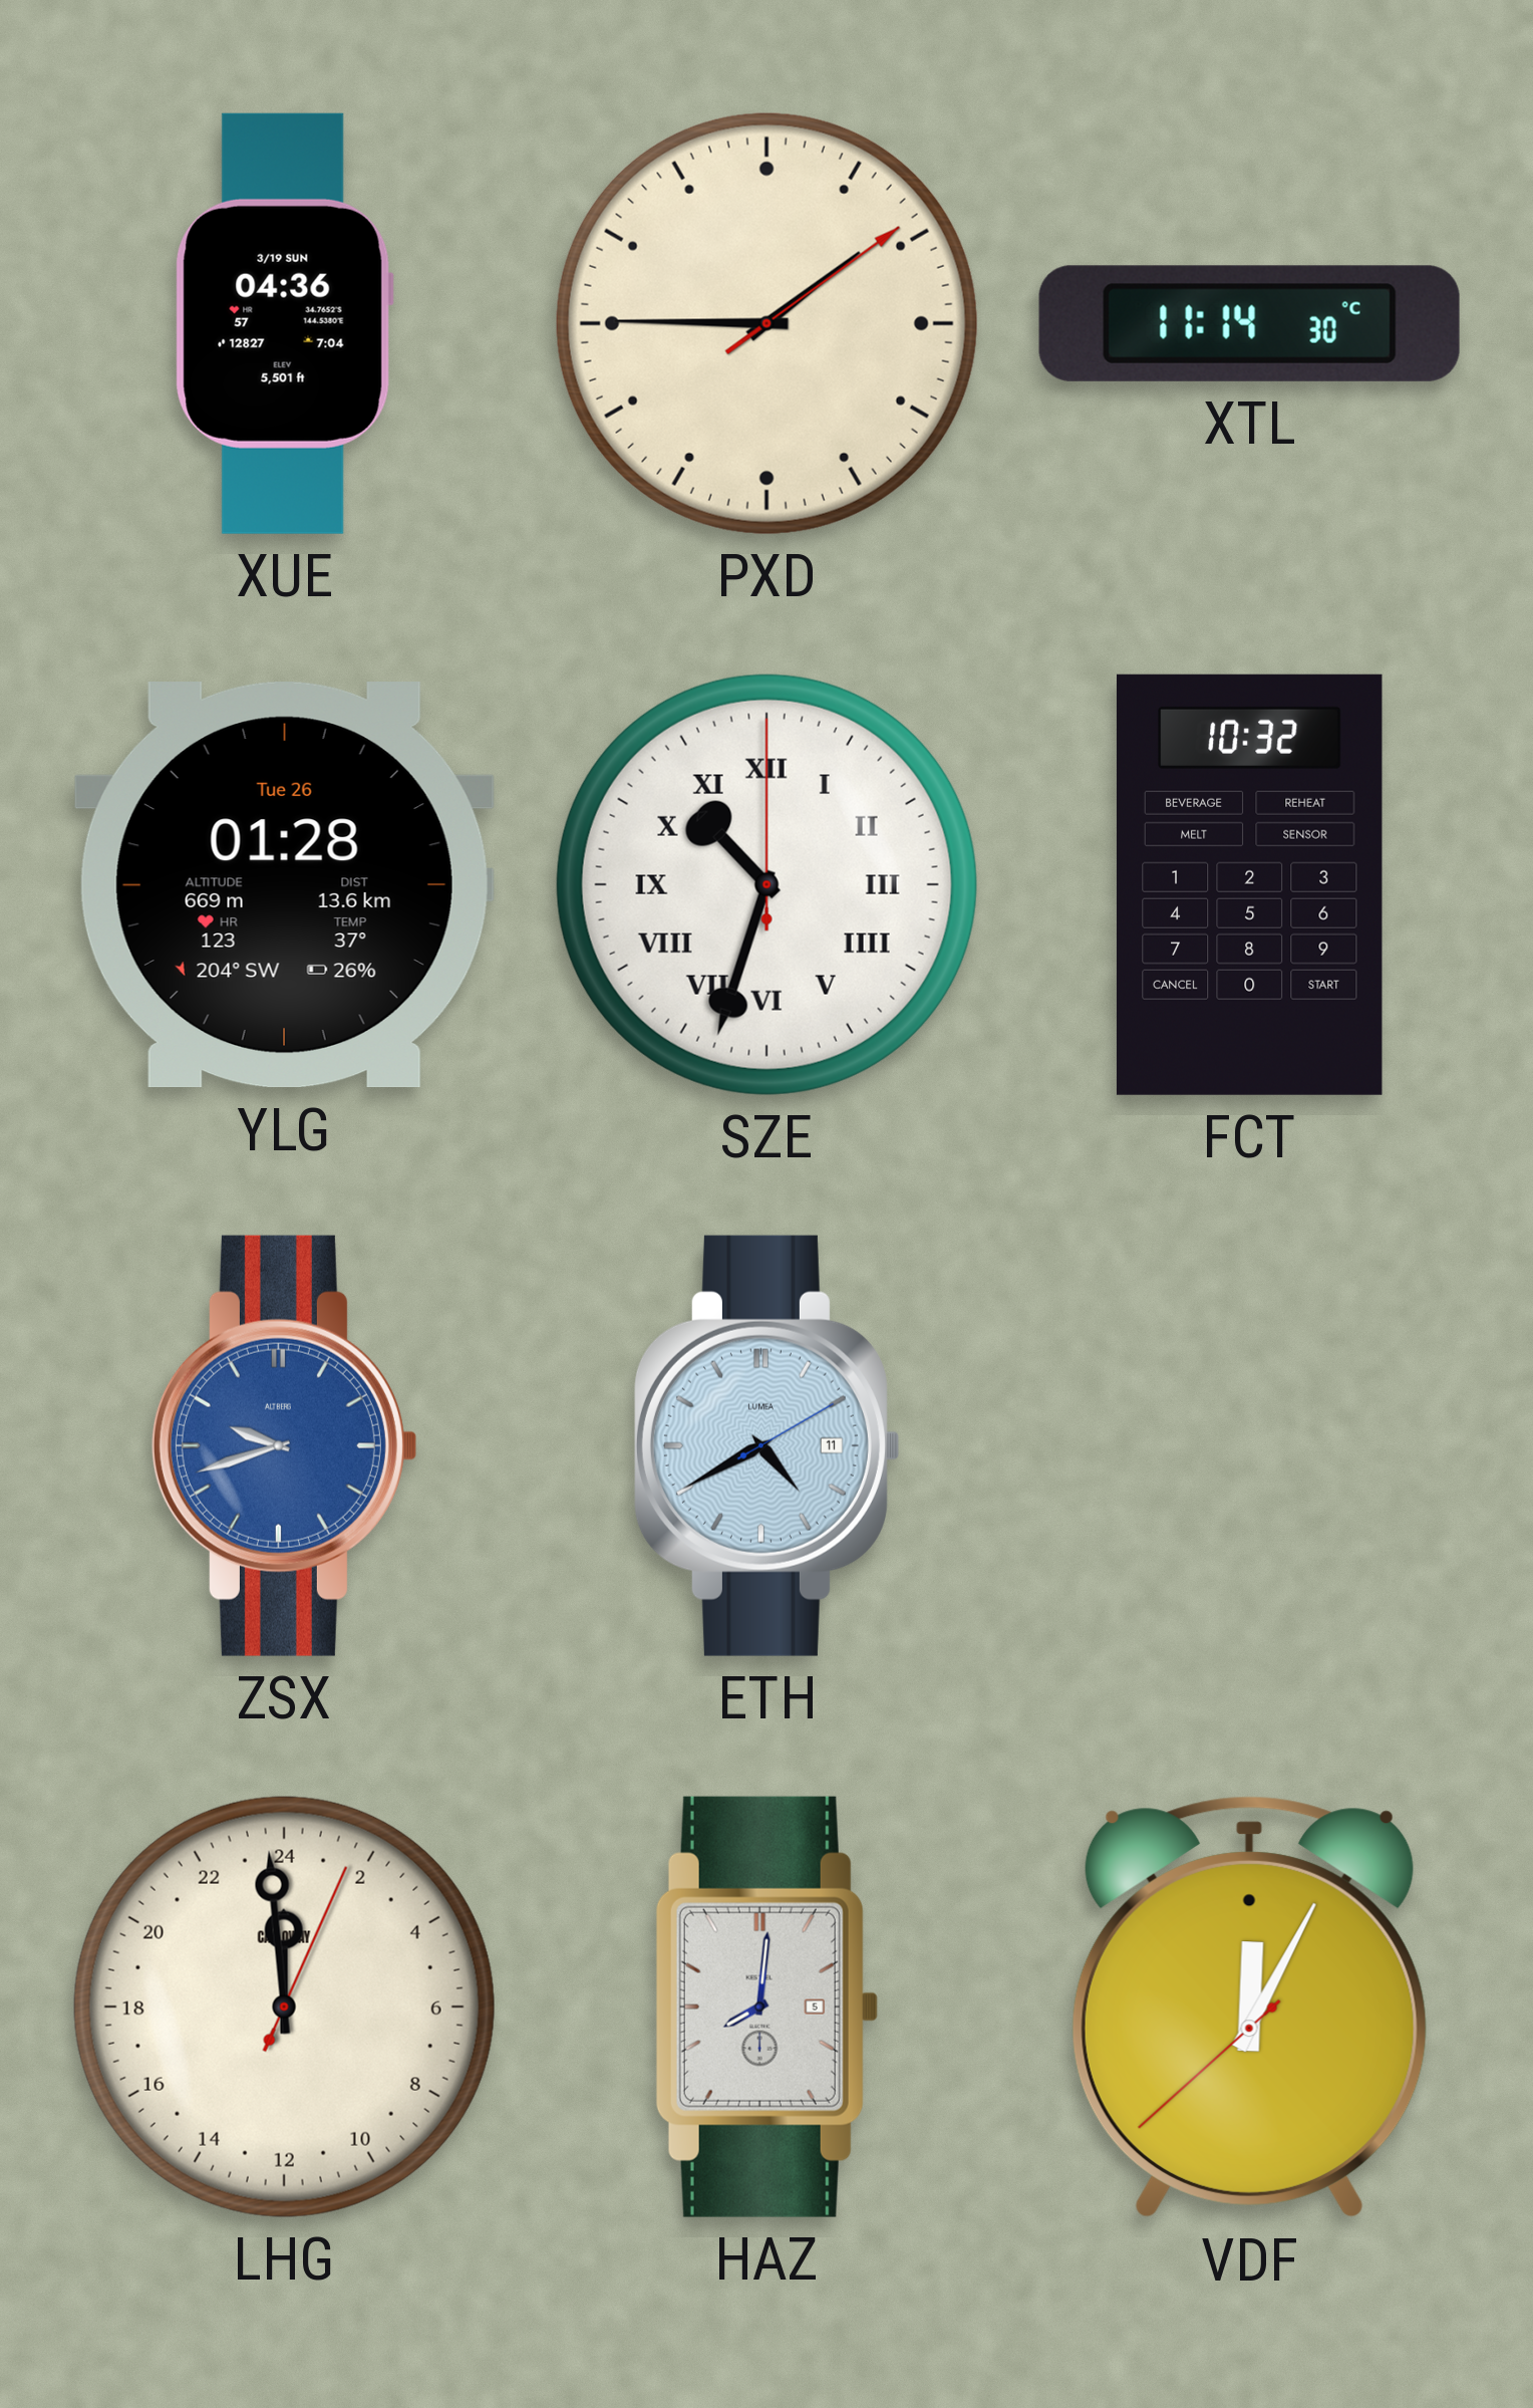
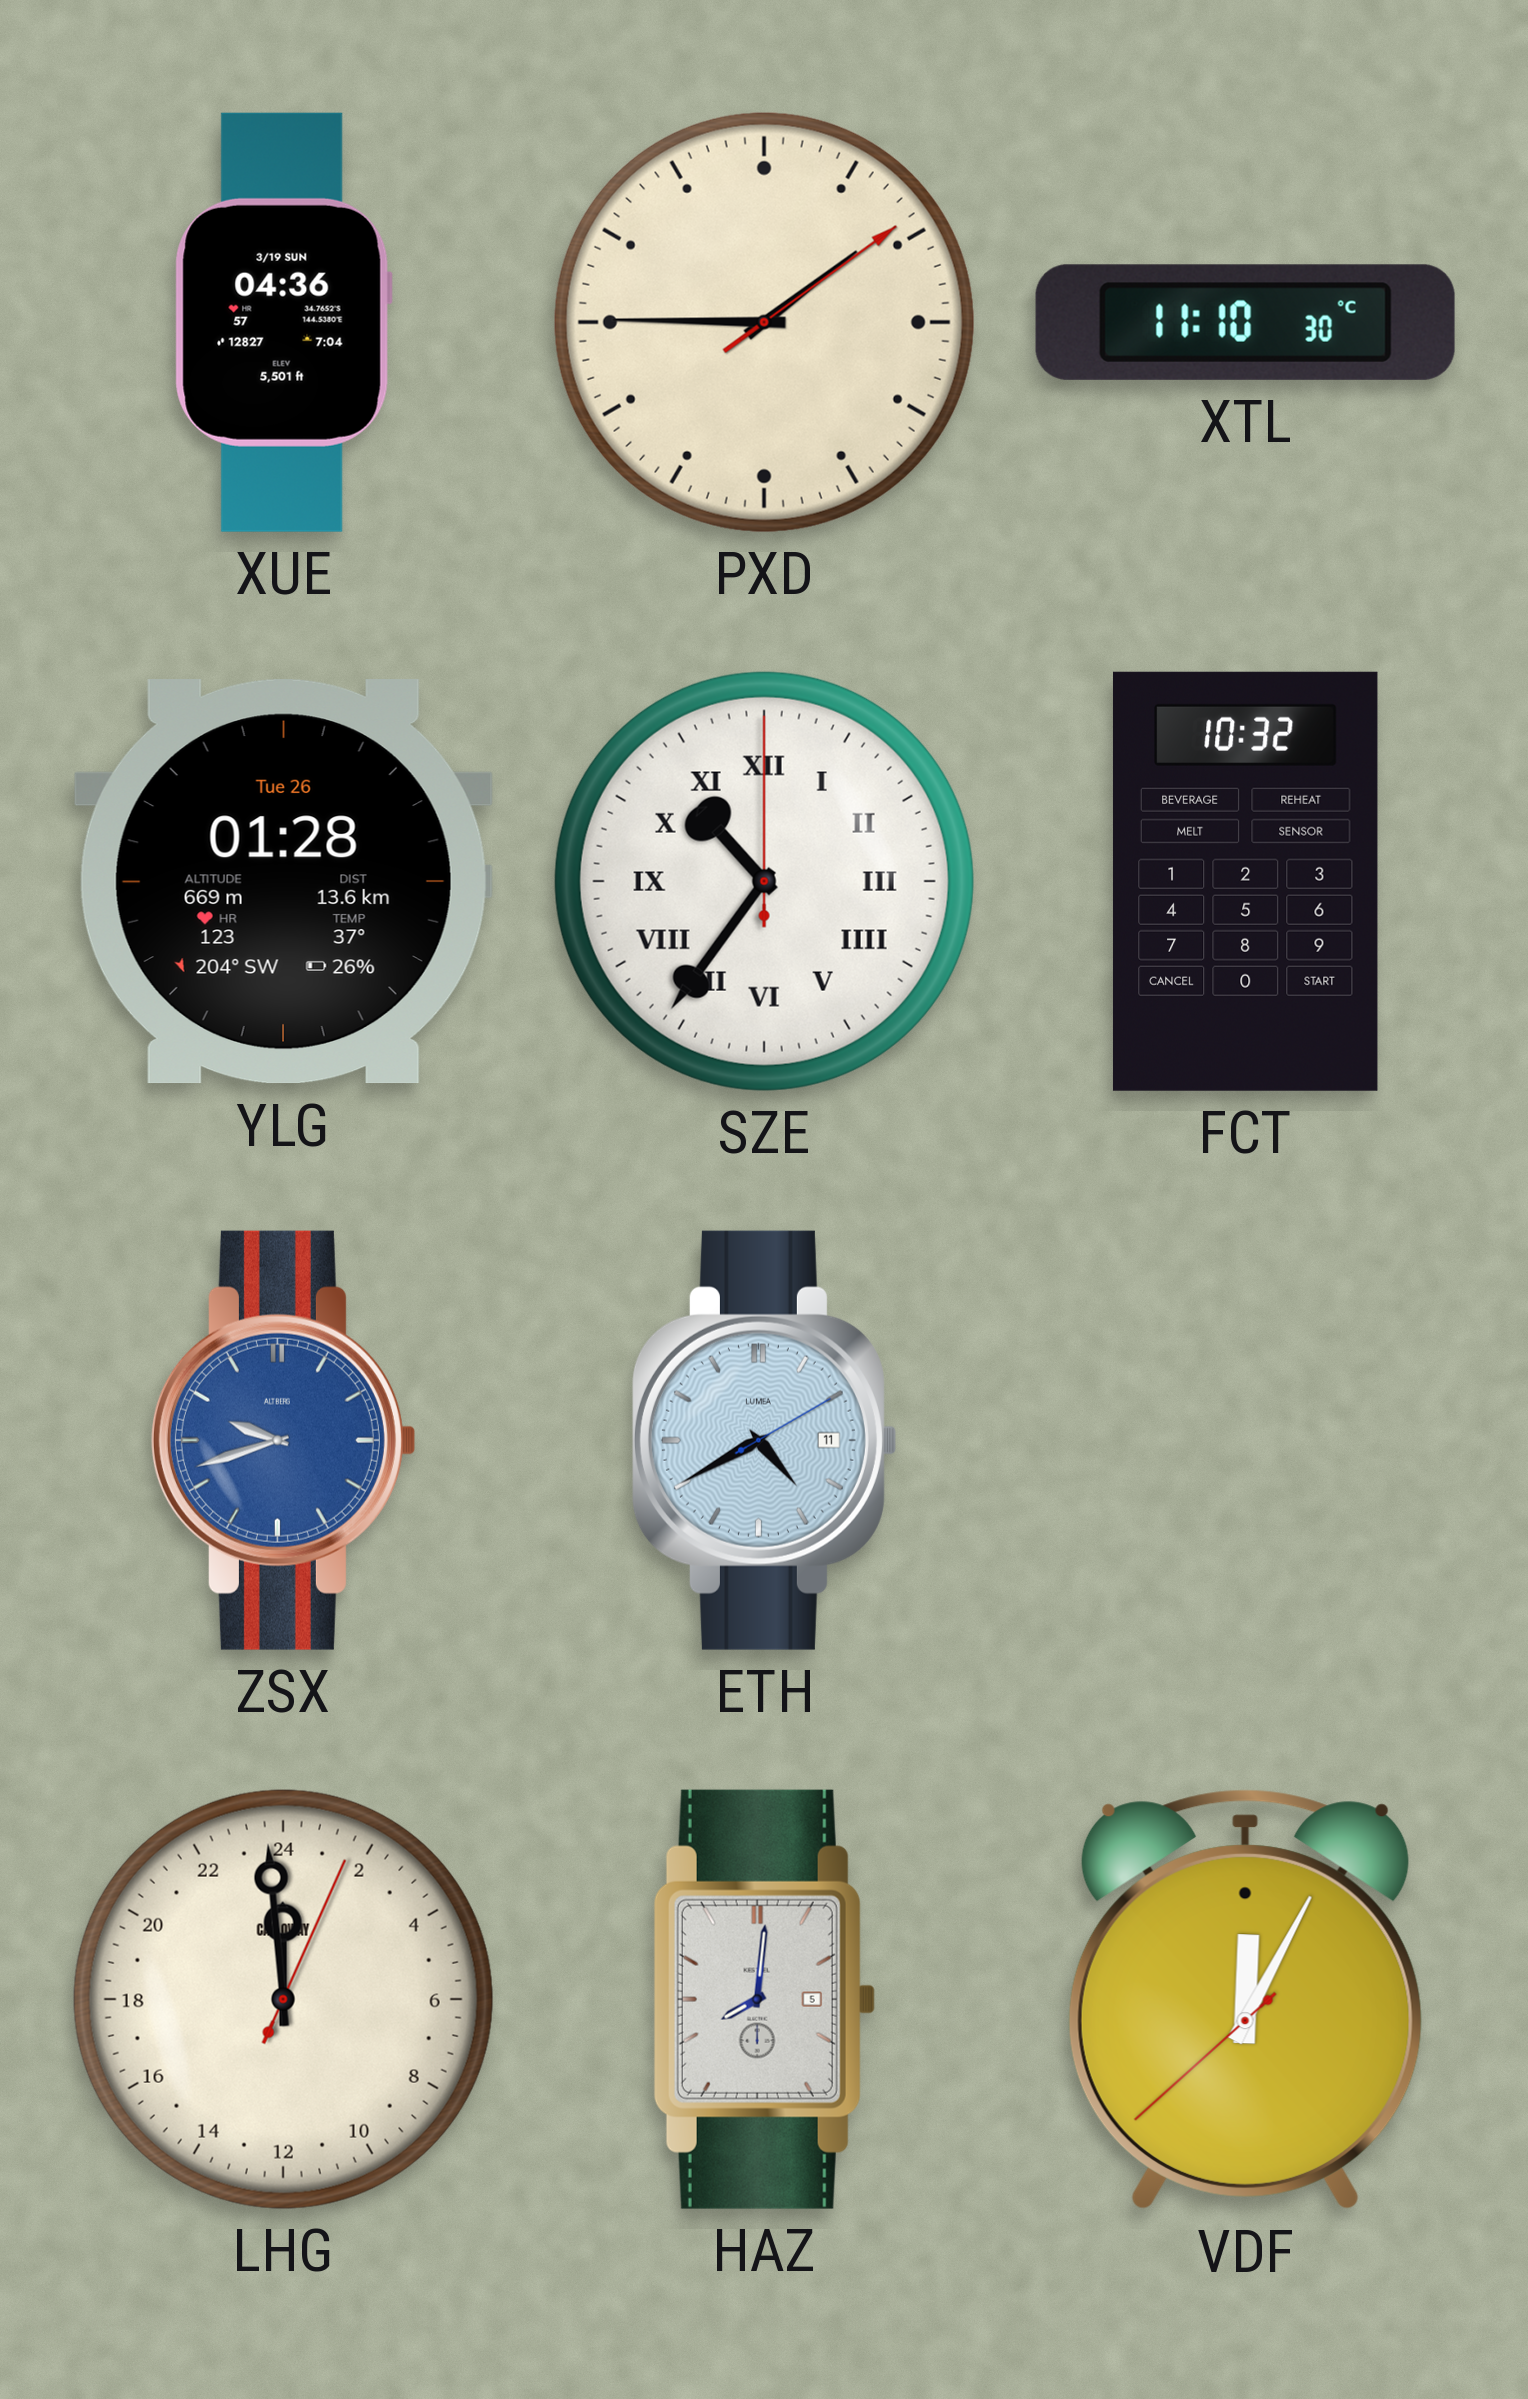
XTL: 11:14 -> 11:10 (1245, 322)
SZE: 10:33 -> 10:36 (764, 881)
